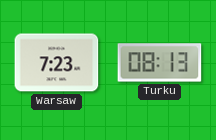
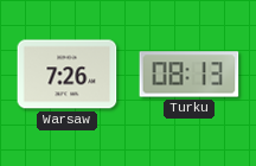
Warsaw: 7:23 -> 7:26 (68, 75)
